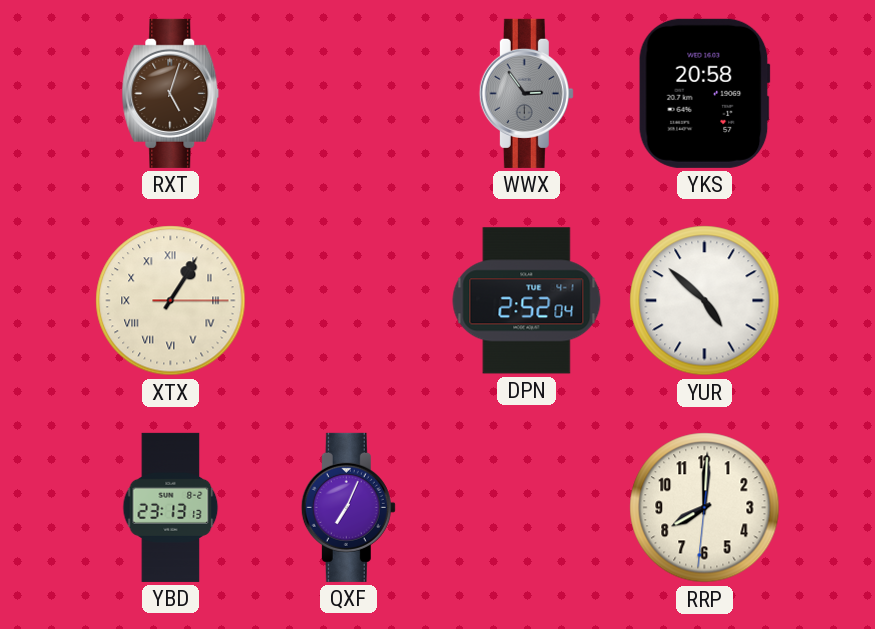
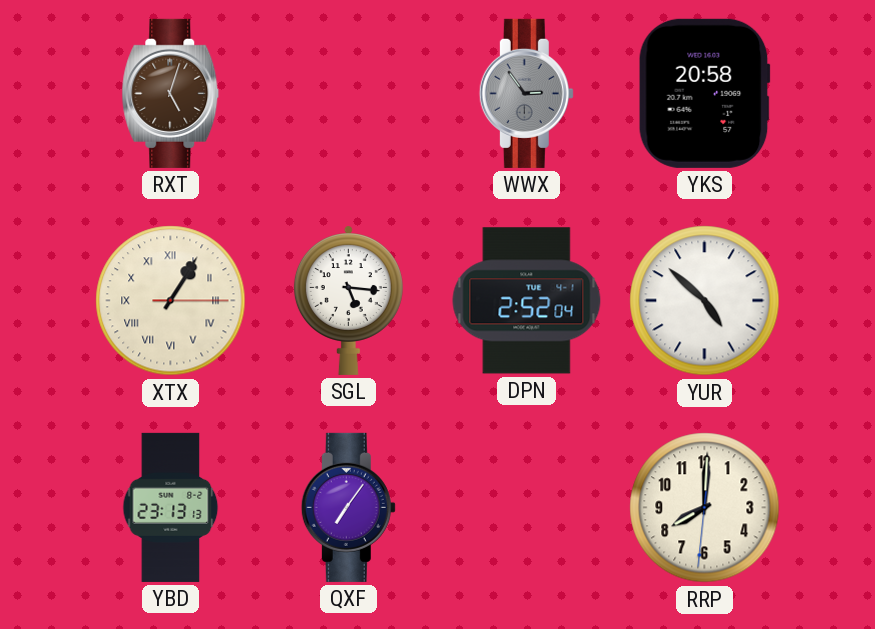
SGL: none -> 5:16 (348, 300)
QXF: 7:04 -> 7:06 (348, 507)
